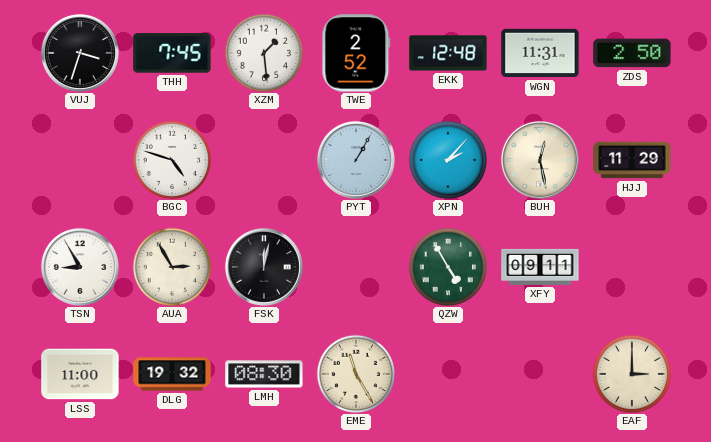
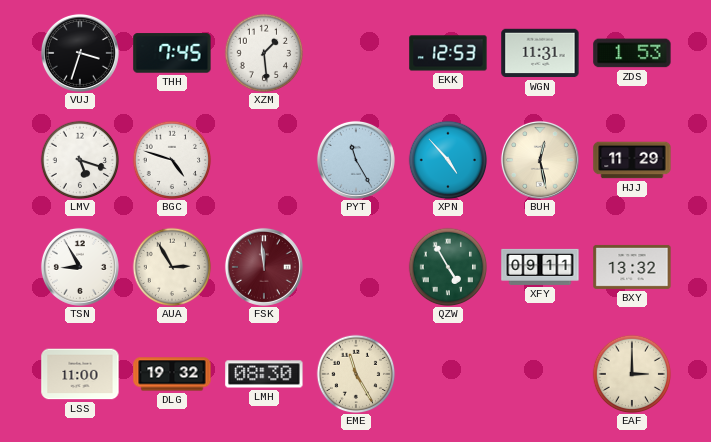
TWE: 2:52 -> none (356, 53)
EKK: 12:48 -> 12:53 (448, 53)
ZDS: 2:50 -> 1:53 (632, 53)
LMV: none -> 5:18 (80, 160)
PYT: 1:05 -> 11:25 (356, 160)
XPN: 2:07 -> 4:53 (448, 160)
FSK: 12:02 -> 11:59 (264, 267)
FSK dial: black -> burgundy (264, 267)
BXY: none -> 13:32 (632, 267)
